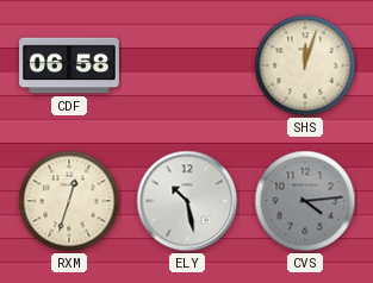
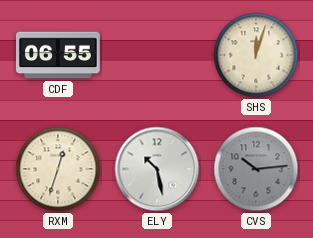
CDF: 06:58 -> 06:55 (59, 55)
CVS: 4:14 -> 10:14 (256, 169)
